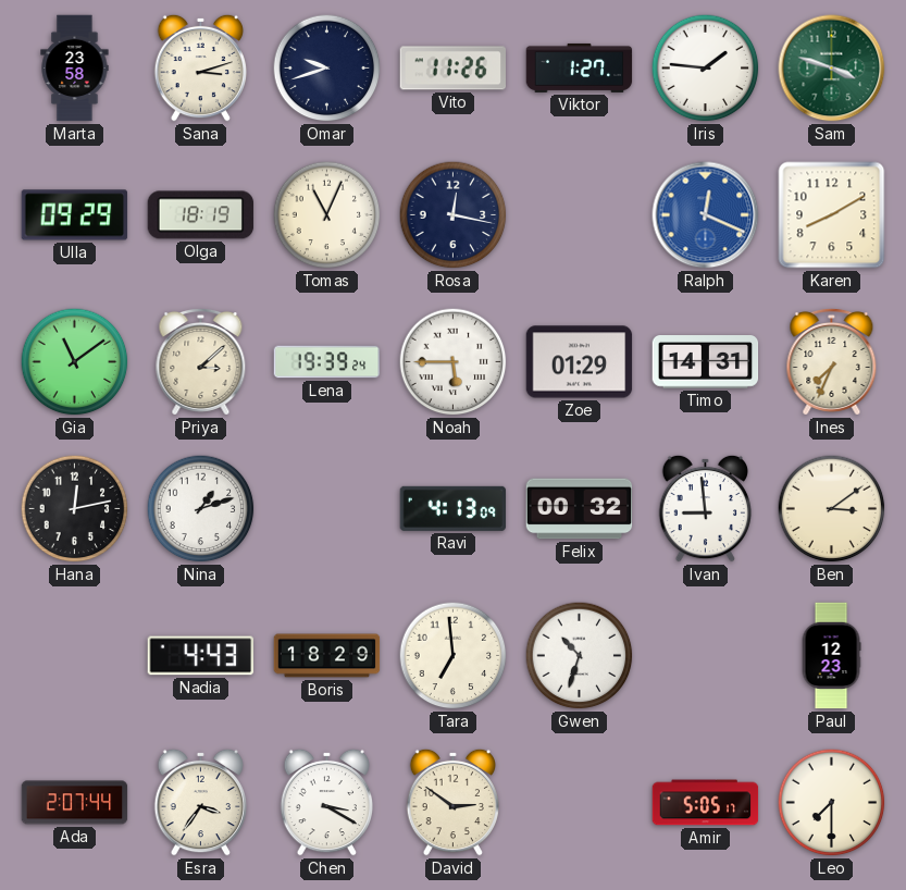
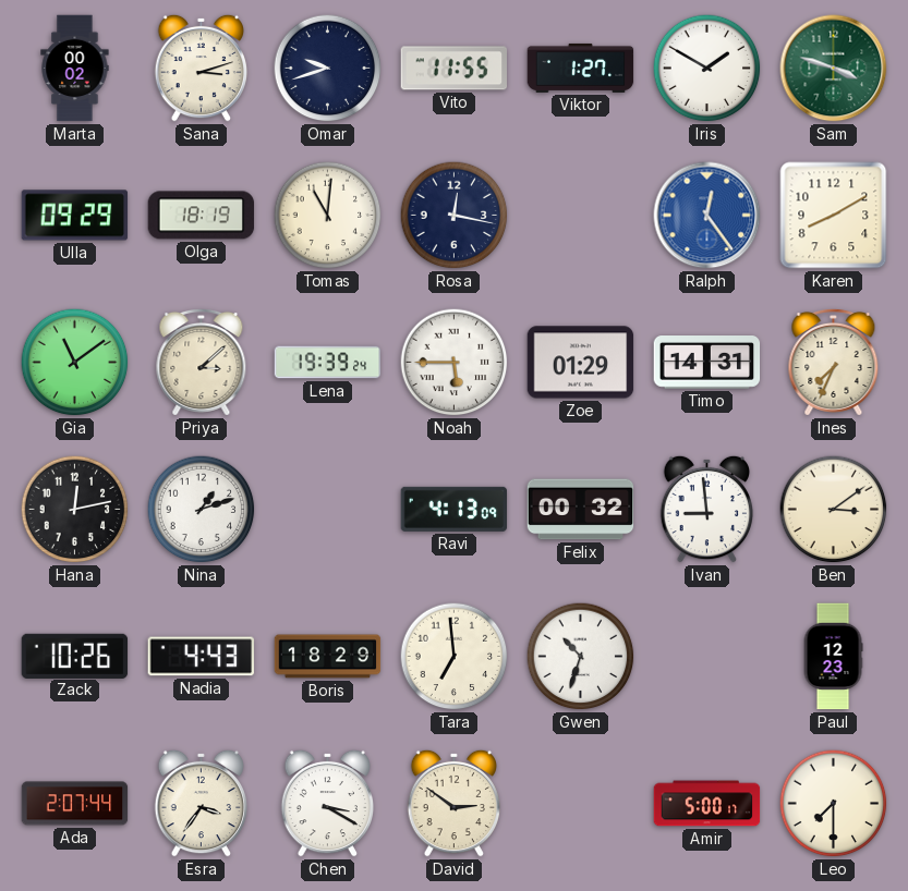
Marta: 23:58 -> 00:02 (75, 69)
Vito: 11:26 -> 11:55 (453, 69)
Iris: 1:46 -> 1:50 (707, 69)
Tomas: 11:04 -> 11:01 (328, 216)
Ralph: 12:19 -> 12:24 (707, 216)
Zack: none -> 10:26 (75, 656)
Amir: 5:05 -> 5:00 (707, 804)
